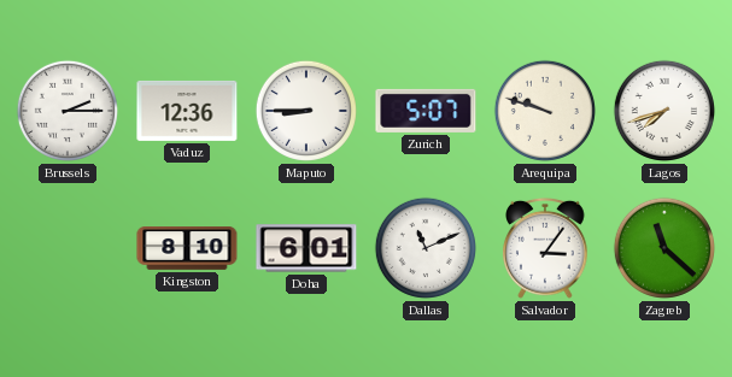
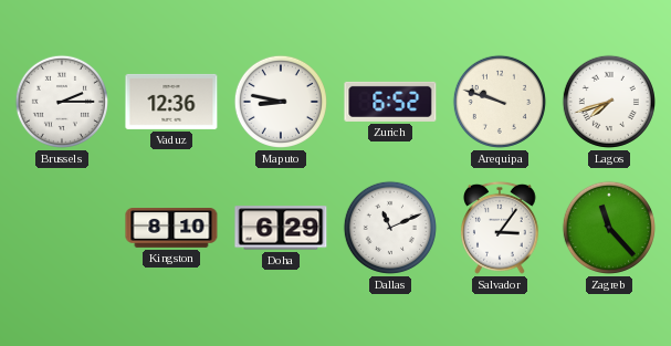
Maputo: 8:45 -> 8:47 (281, 102)
Zurich: 5:07 -> 6:52 (390, 102)
Doha: 6:01 -> 6:29 (281, 228)
Zagreb: 11:22 -> 11:23 (609, 228)
